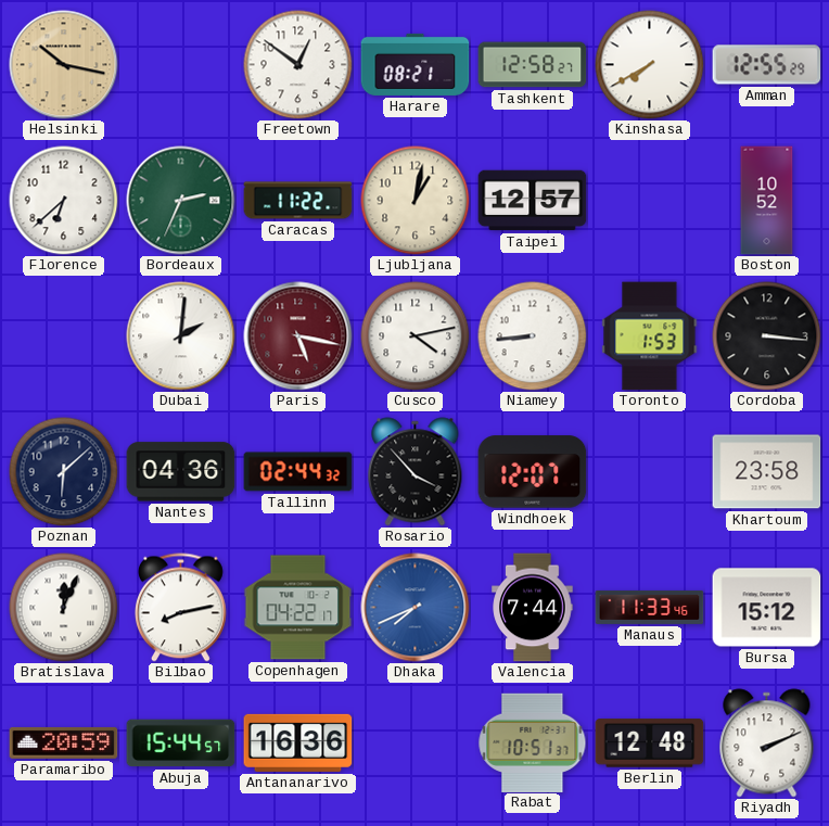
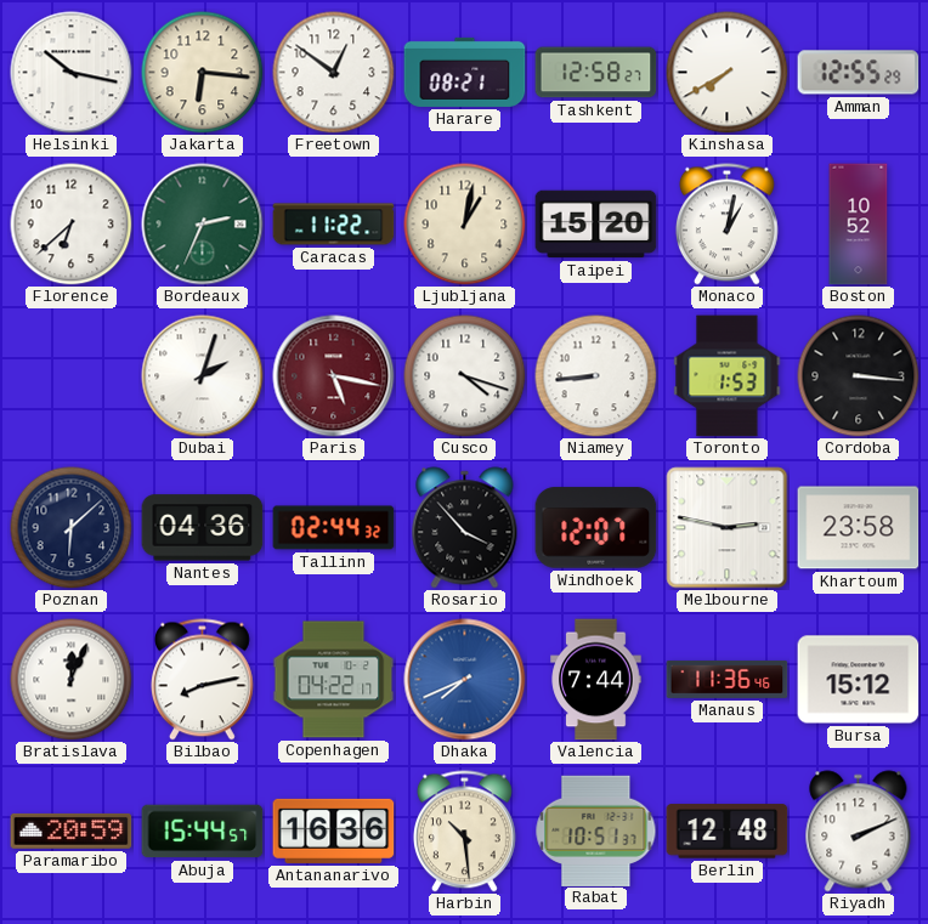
Helsinki dial: champagne -> white (72, 73)
Jakarta: none -> 6:16 (203, 73)
Taipei: 12:57 -> 15:20 (596, 225)
Monaco: none -> 1:02 (726, 225)
Dubai: 2:01 -> 2:03 (203, 376)
Cusco: 4:13 -> 4:18 (465, 376)
Melbourne: none -> 2:47 (728, 528)
Manaus: 11:33 -> 11:36 (728, 679)
Harbin: none -> 10:29 (464, 832)
